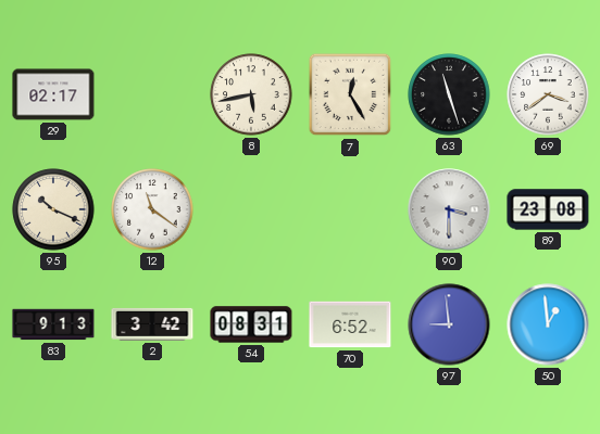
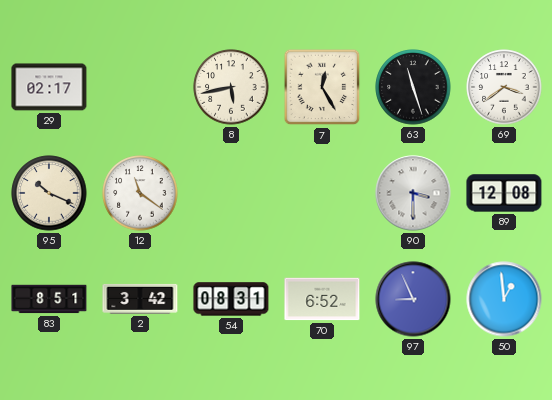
89: 23:08 -> 12:08 (504, 193)
83: 9:13 -> 8:51 (49, 299)
97: 8:59 -> 8:56 (413, 299)
